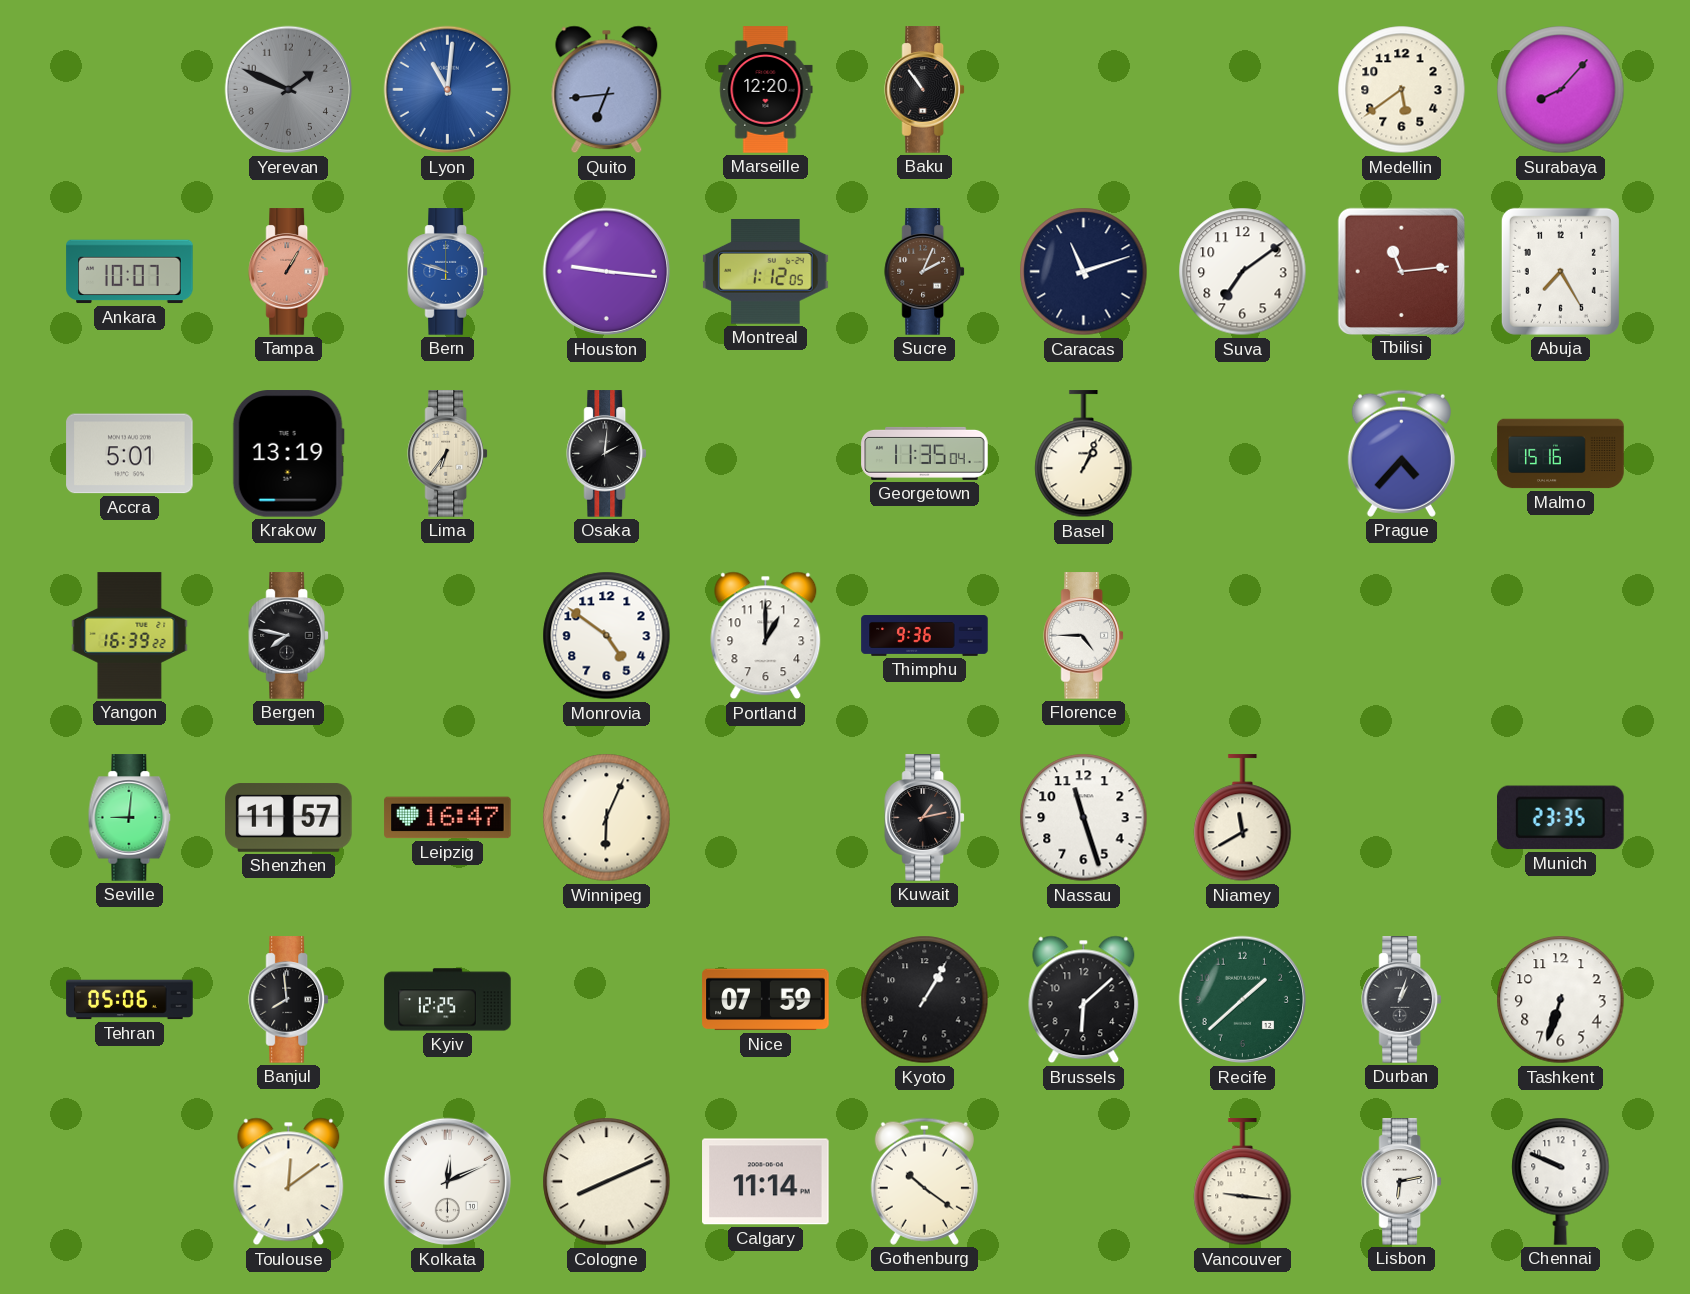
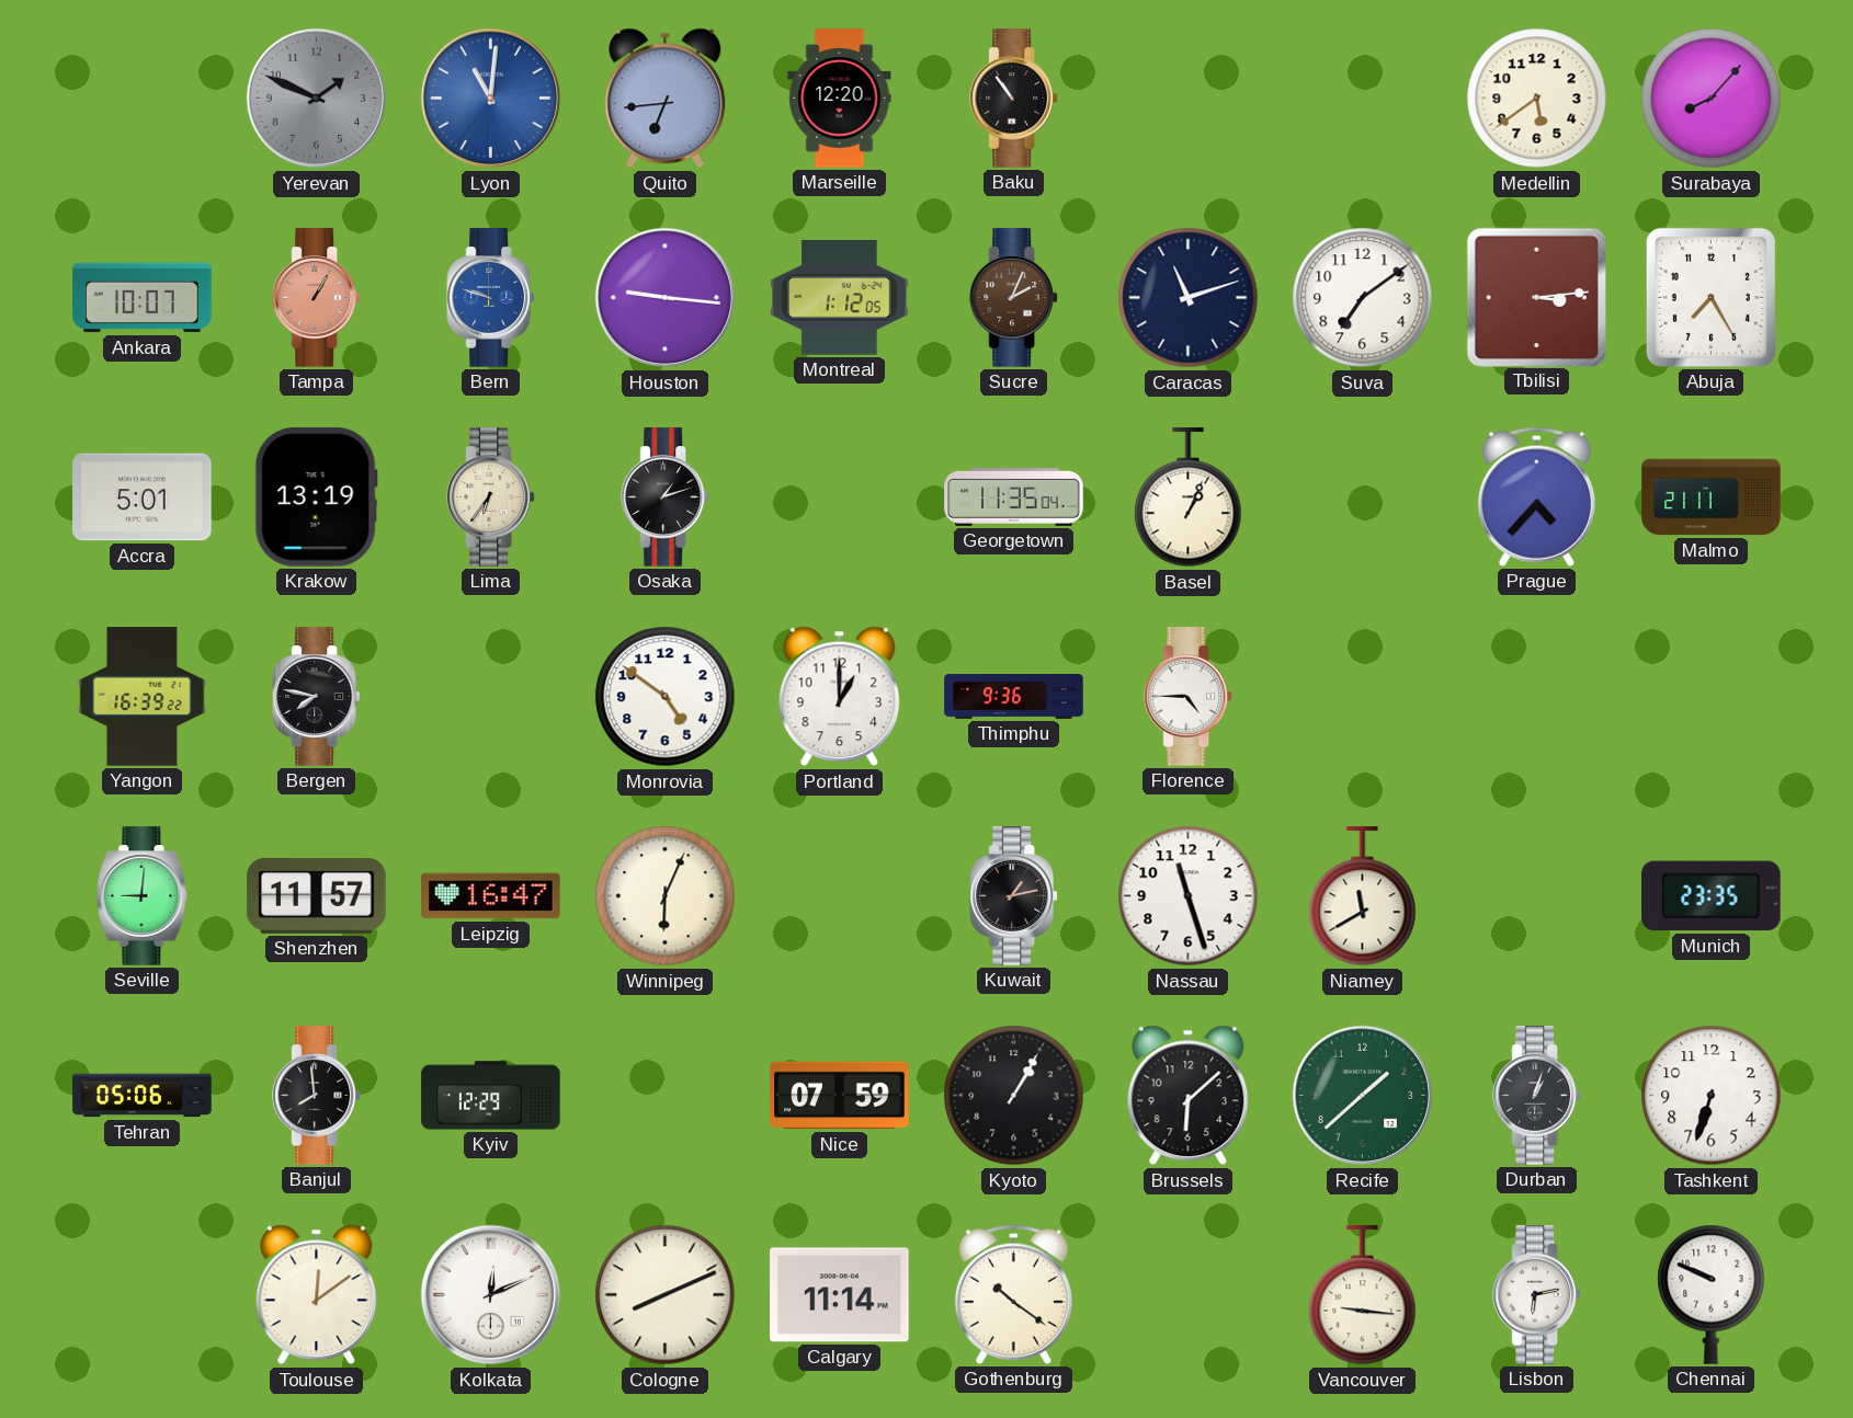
Tbilisi: 11:14 -> 3:14 (1536, 297)
Osaka: 2:01 -> 1:12 (664, 498)
Malmo: 15:16 -> 21:11 (1712, 498)
Kyiv: 12:25 -> 12:29 (491, 1096)
